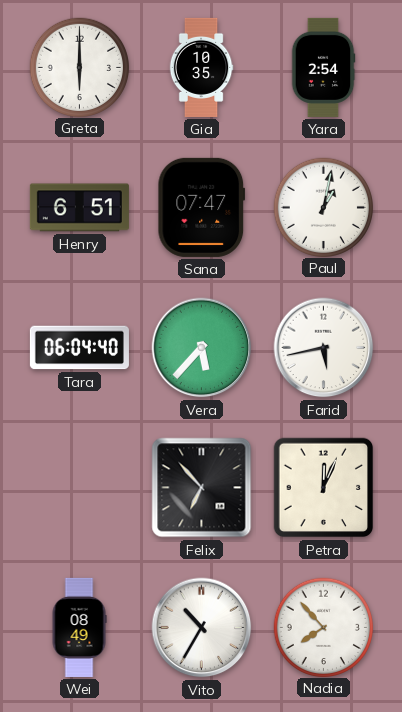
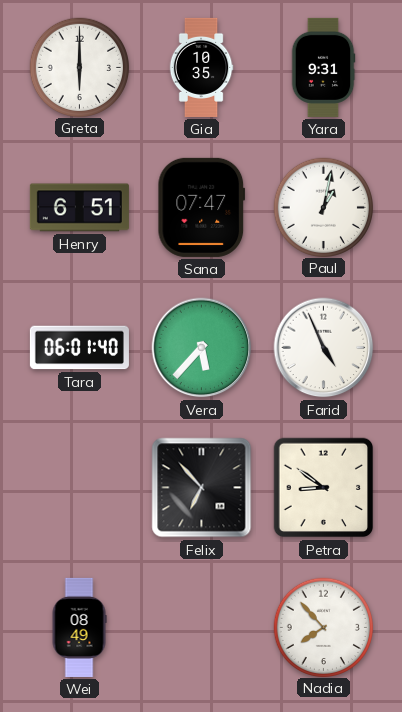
Yara: 2:54 -> 9:31 (323, 67)
Tara: 06:04 -> 06:01 (79, 348)
Farid: 5:43 -> 4:56 (324, 348)
Petra: 12:04 -> 8:51 (324, 488)
Vito: 10:35 -> none (202, 628)
